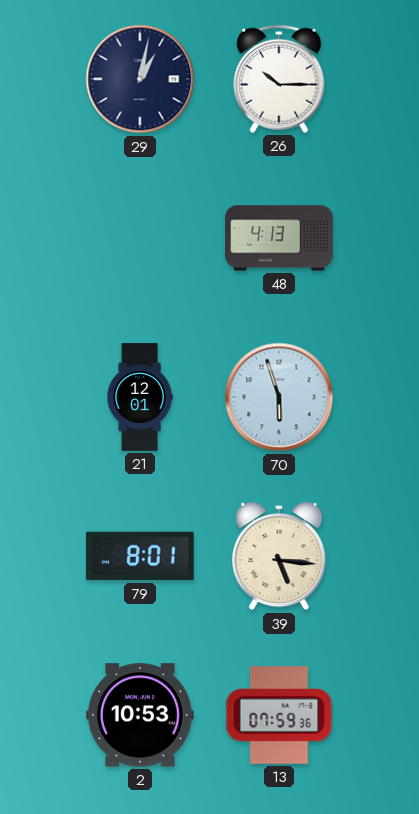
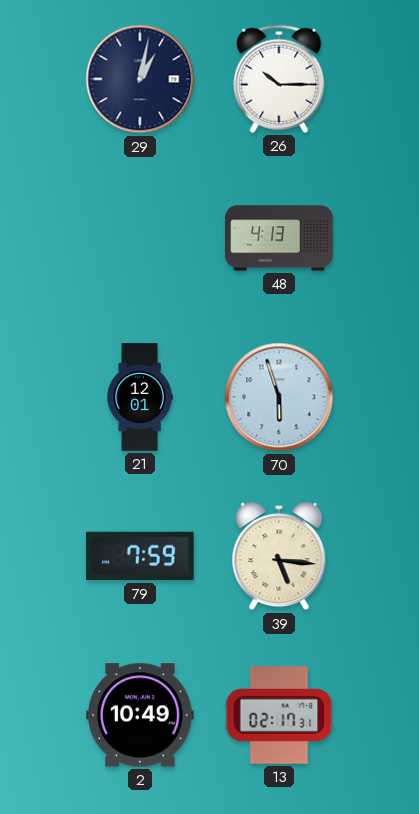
79: 8:01 -> 7:59 (141, 556)
2: 10:53 -> 10:49 (140, 715)
13: 07:59 -> 02:17 (279, 715)
